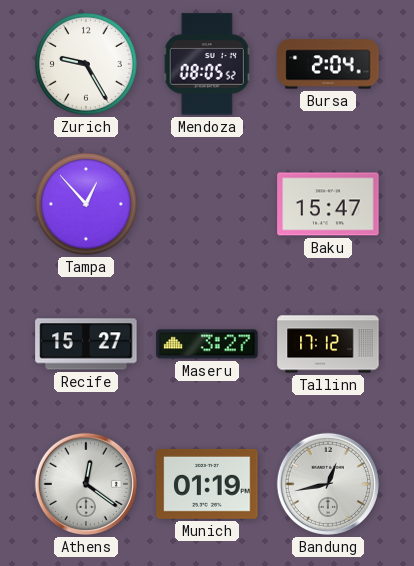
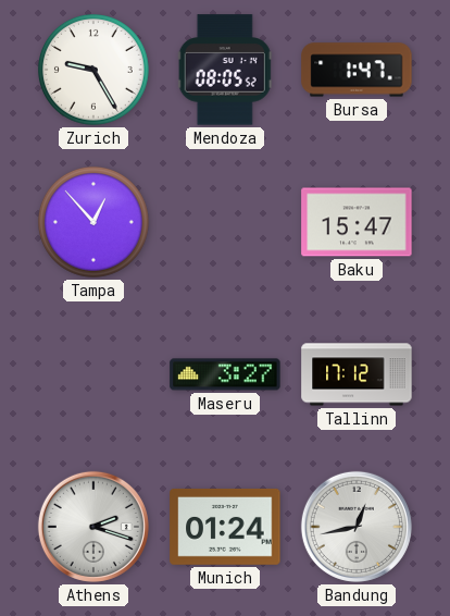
Bursa: 2:04 -> 1:47 (357, 70)
Recife: 15:27 -> none (86, 344)
Athens: 12:21 -> 2:18 (93, 527)
Munich: 01:19 -> 01:24 (225, 527)
